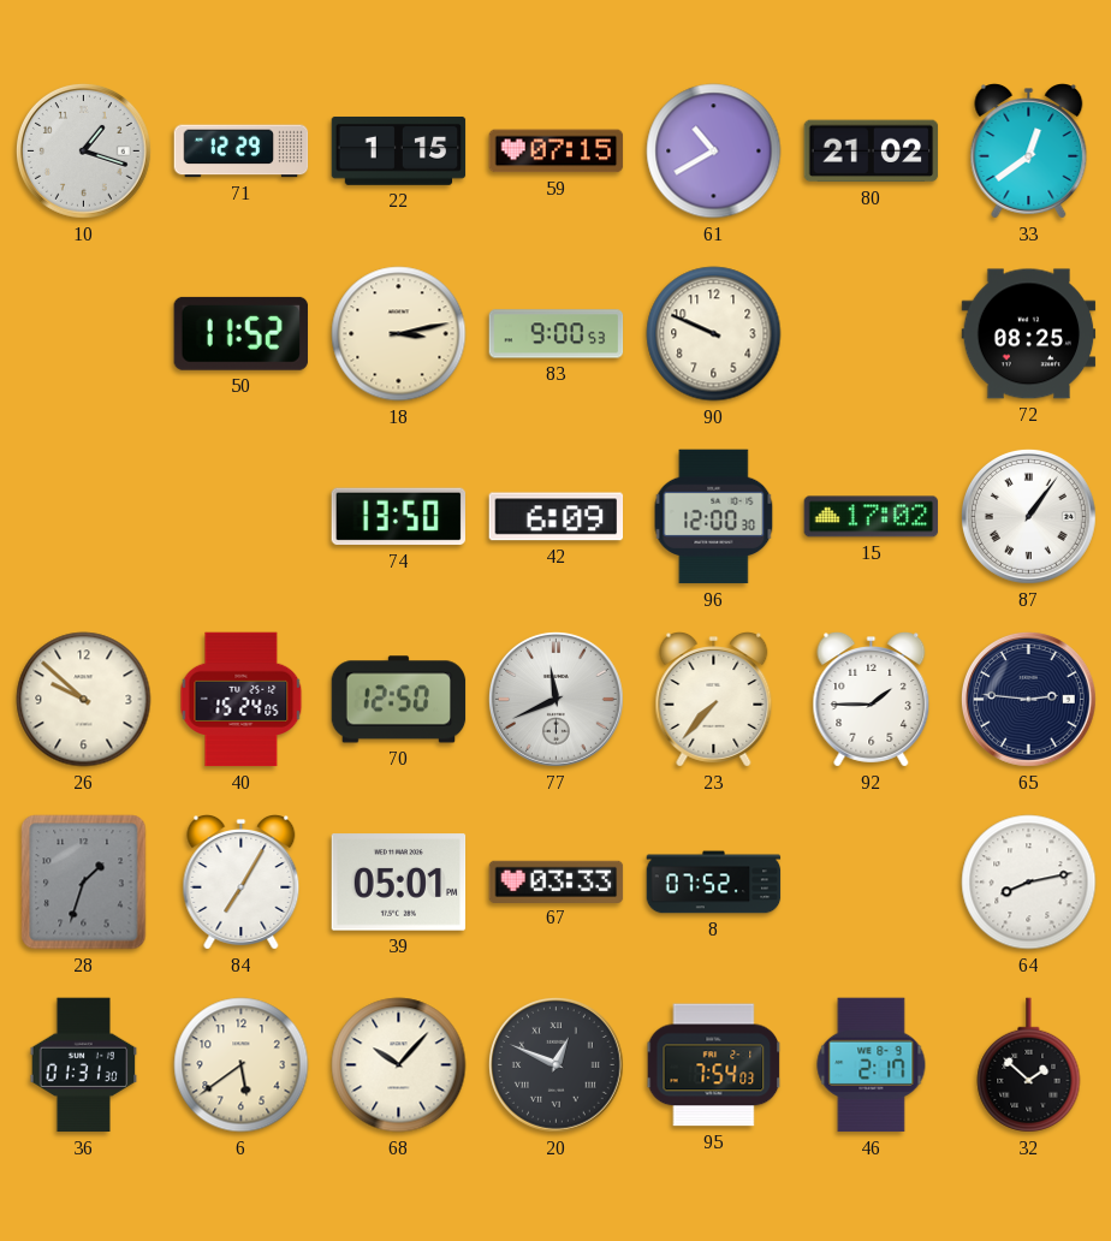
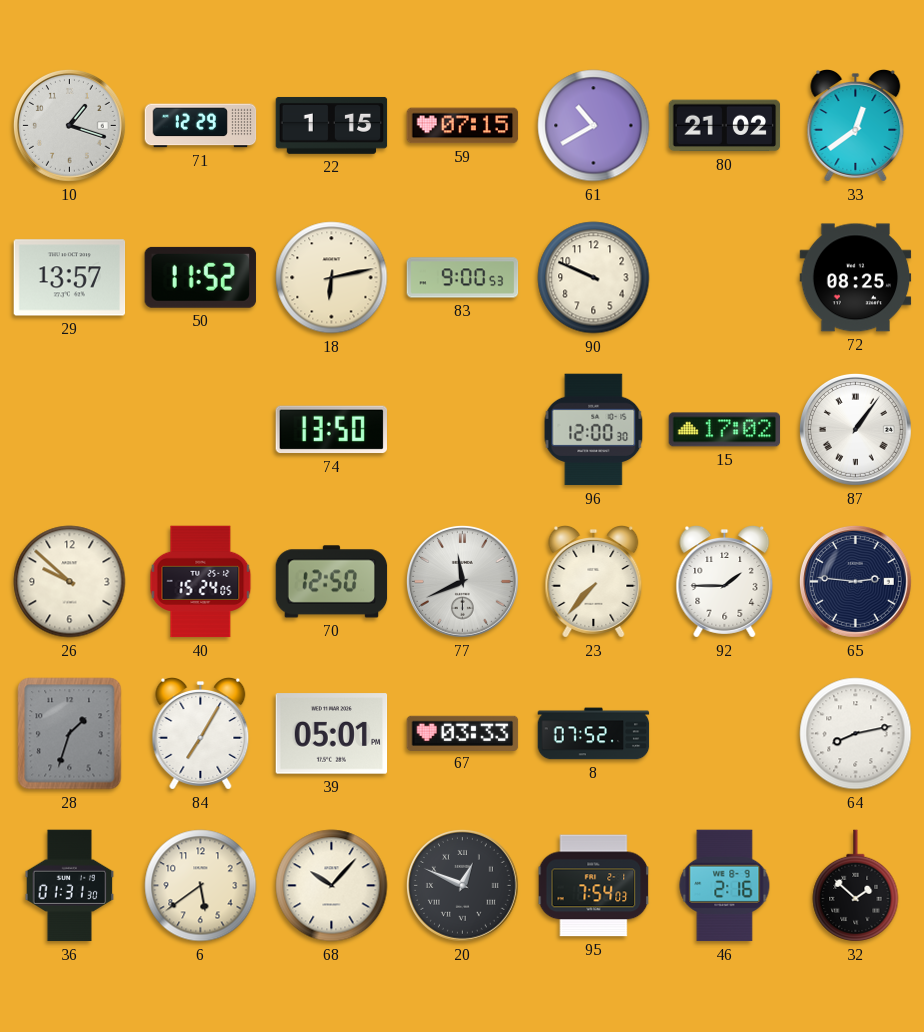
29: none -> 13:57 (70, 278)
18: 3:13 -> 6:13 (332, 278)
42: 6:09 -> none (557, 517)
46: 2:17 -> 2:16 (725, 886)
